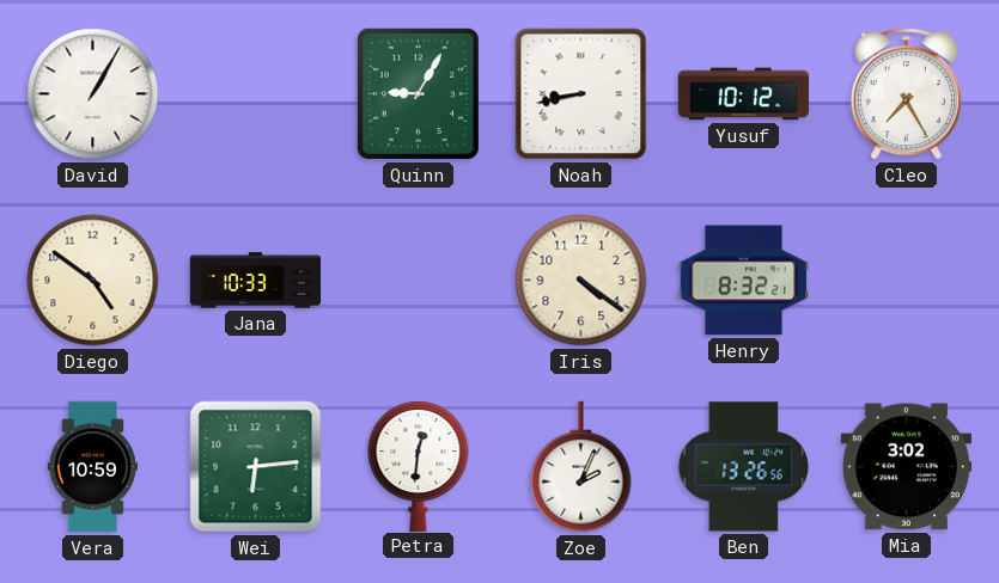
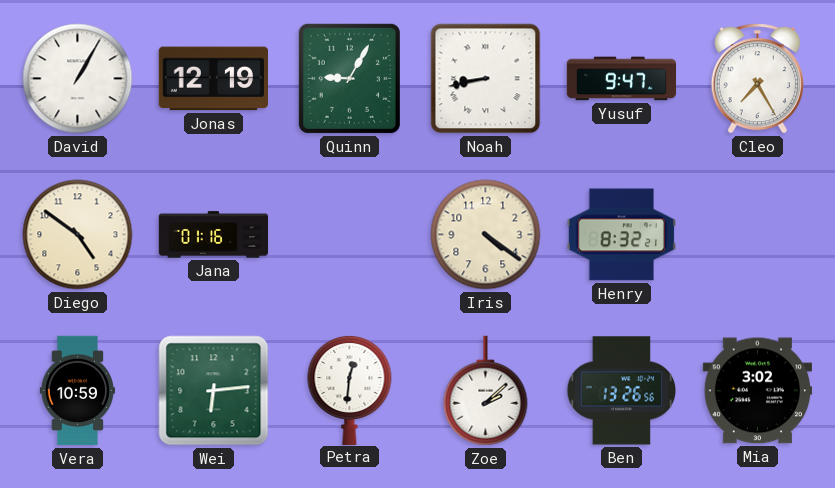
Jonas: none -> 12:19 (213, 79)
Yusuf: 10:12 -> 9:47 (622, 79)
Jana: 10:33 -> 01:16 (214, 235)
Zoe: 2:04 -> 2:08 (486, 391)
